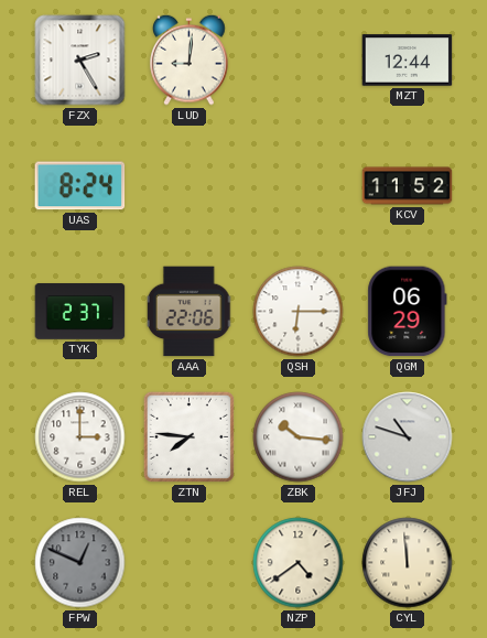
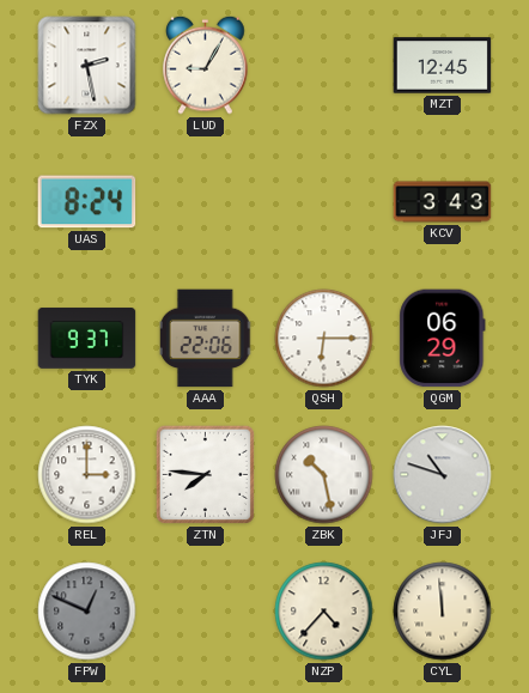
FZX: 2:25 -> 2:28 (87, 66)
LUD: 9:01 -> 9:05 (206, 65)
MZT: 12:44 -> 12:45 (443, 66)
KCV: 11:52 -> 3:43 (443, 202)
TYK: 2:37 -> 9:37 (87, 339)
ZBK: 10:16 -> 10:28 (324, 475)
NZP: 4:39 -> 4:37 (324, 612)
